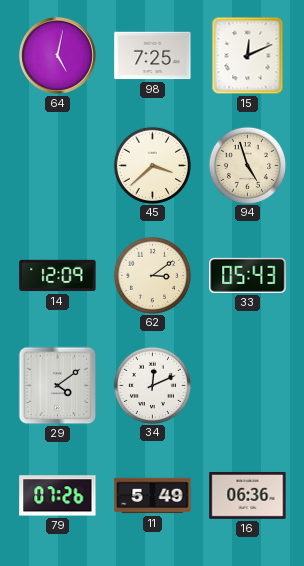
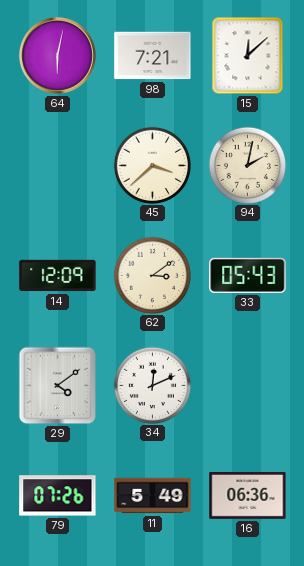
64: 5:02 -> 6:02 (57, 55)
98: 7:25 -> 7:21 (153, 56)
15: 12:11 -> 12:08 (248, 56)
94: 4:57 -> 2:02 (247, 165)
